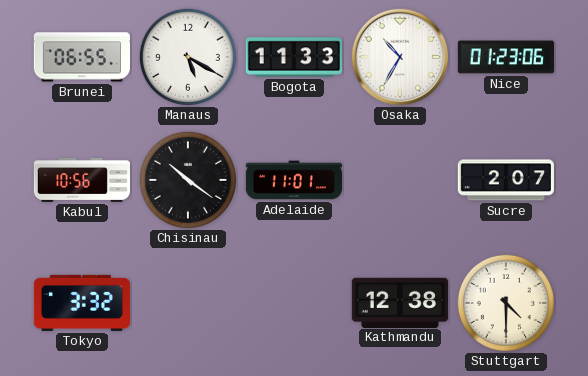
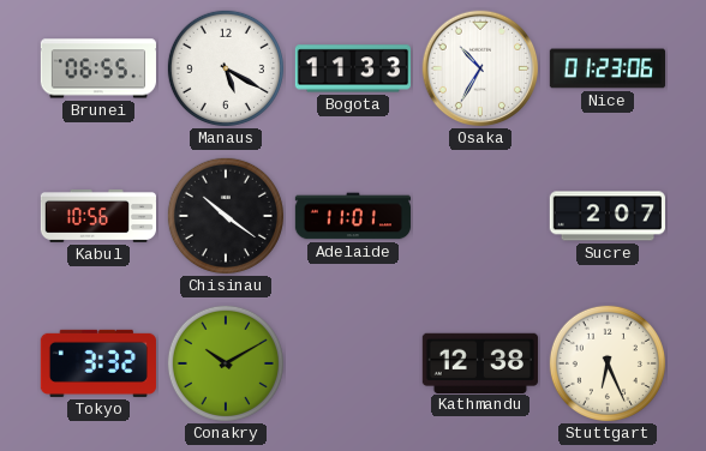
Conakry: none -> 10:10 (226, 363)
Stuttgart: 4:30 -> 6:26 (608, 363)
